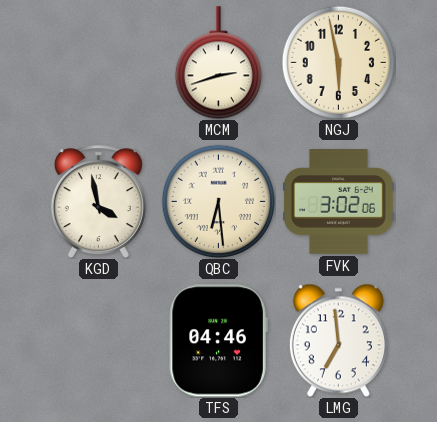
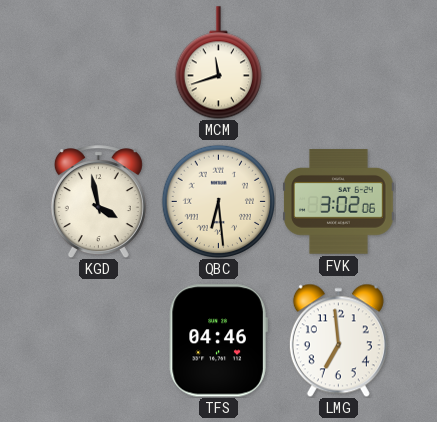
MCM: 2:42 -> 11:42 (218, 63)
NGJ: 5:58 -> none (338, 62)
